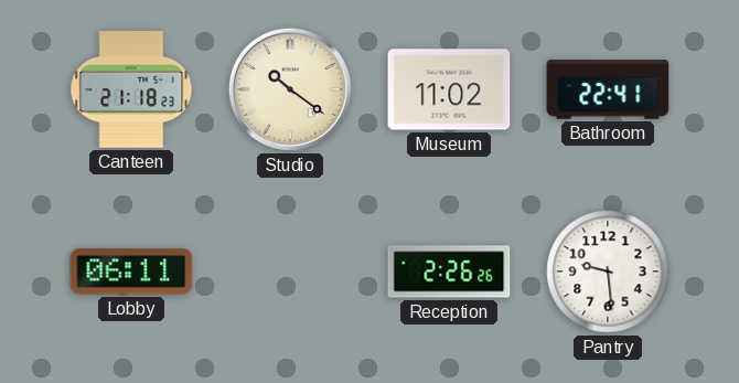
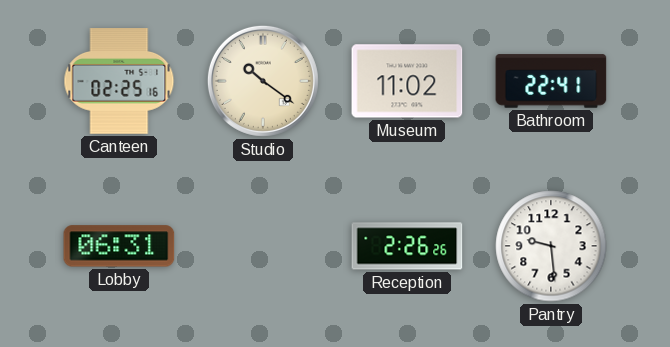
Canteen: 21:18 -> 02:25 (119, 81)
Lobby: 06:11 -> 06:31 (119, 246)
